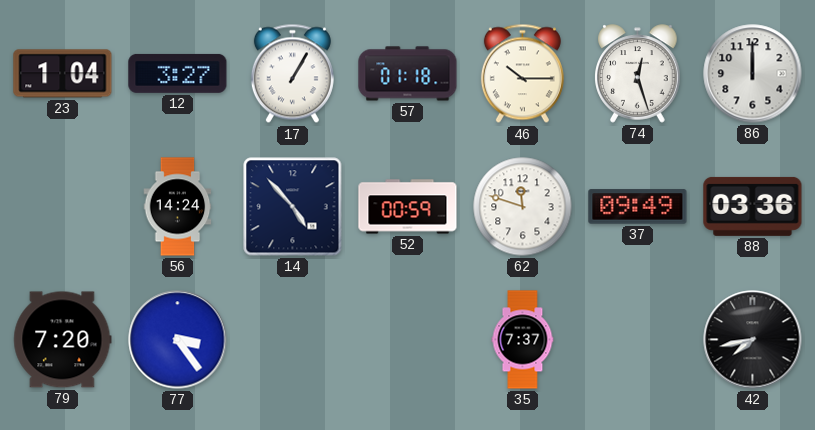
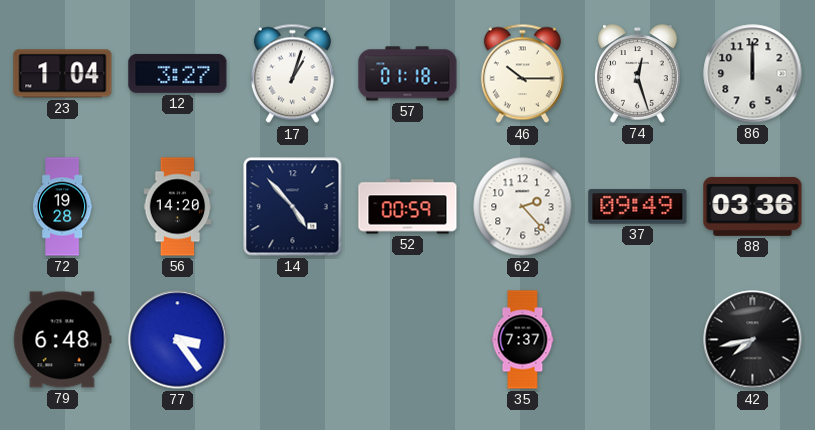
17: 1:05 -> 1:03 (292, 74)
72: none -> 19:28 (63, 207)
56: 14:24 -> 14:20 (178, 207)
62: 11:48 -> 2:23 (523, 207)
79: 7:20 -> 6:48 (63, 340)
